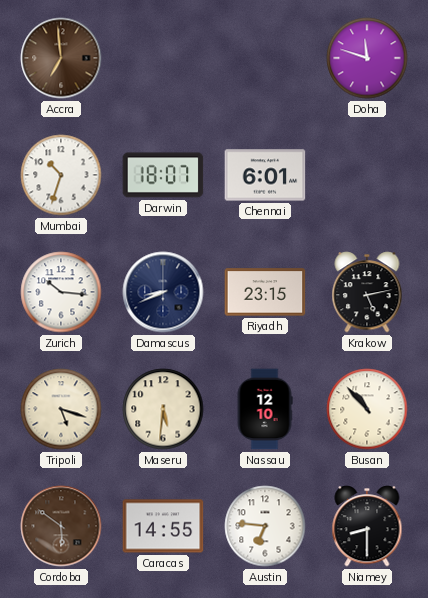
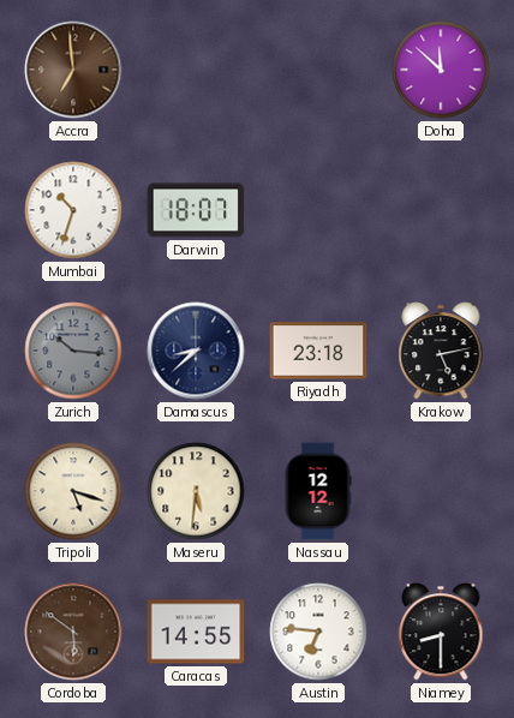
Doha: 11:48 -> 11:52 (441, 70)
Chennai: 6:01 -> none (265, 175)
Zurich dial: white -> grey (73, 351)
Damascus: 8:41 -> 8:38 (196, 351)
Riyadh: 23:15 -> 23:18 (318, 351)
Nassau: 12:10 -> 12:12 (318, 491)
Busan: 10:53 -> none (367, 409)
